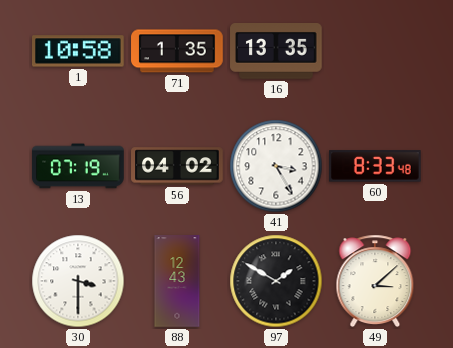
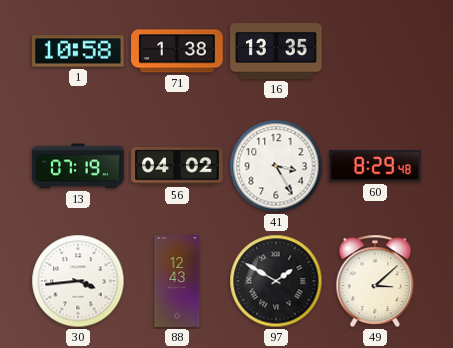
71: 1:35 -> 1:38 (177, 51)
60: 8:33 -> 8:29 (376, 166)
30: 3:30 -> 3:44 (78, 281)
